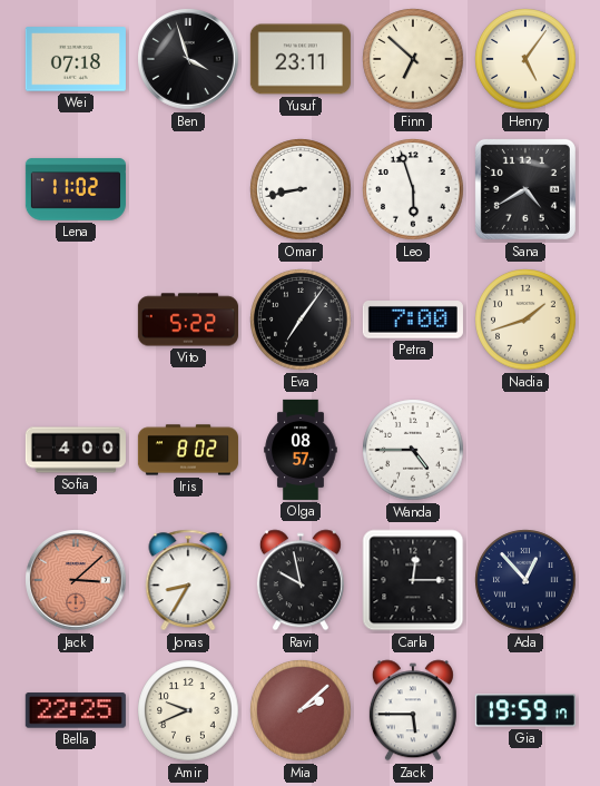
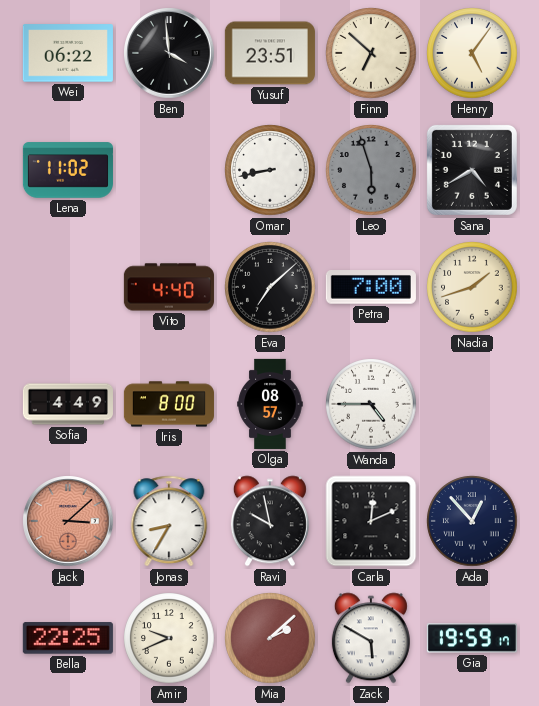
Wei: 07:18 -> 06:22 (68, 53)
Ben: 3:57 -> 3:59 (169, 53)
Yusuf: 23:11 -> 23:51 (270, 53)
Leo dial: white -> grey (371, 170)
Vito: 5:22 -> 4:40 (169, 287)
Eva: 7:06 -> 7:08 (270, 287)
Sofia: 4:00 -> 4:49 (68, 404)
Iris: 8:02 -> 8:00 (169, 404)
Carla: 12:15 -> 12:11 (371, 521)
Zack: 5:45 -> 5:50 (371, 638)
